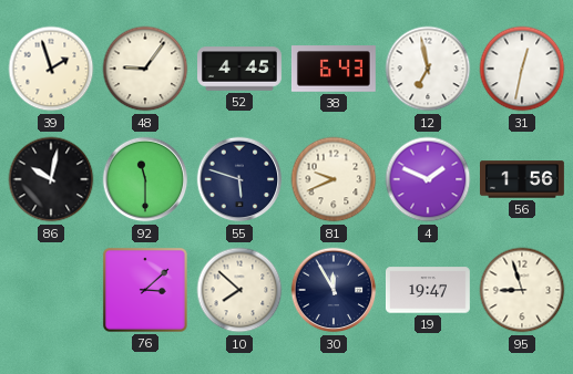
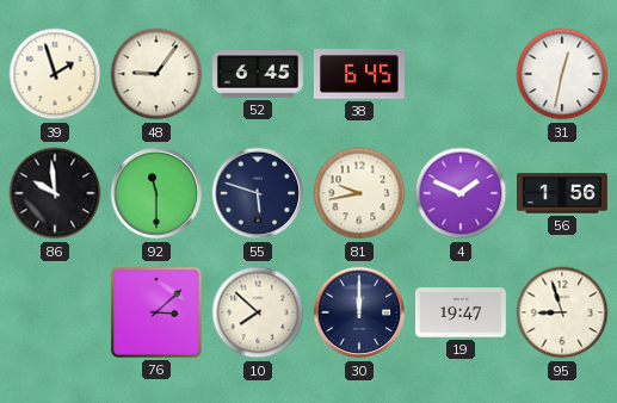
52: 4:45 -> 6:45 (259, 74)
38: 6:43 -> 6:45 (359, 74)
12: 6:58 -> none (428, 69)
86: 10:02 -> 9:59 (55, 193)
81: 9:41 -> 9:43 (359, 193)
30: 11:55 -> 12:00 (359, 312)
